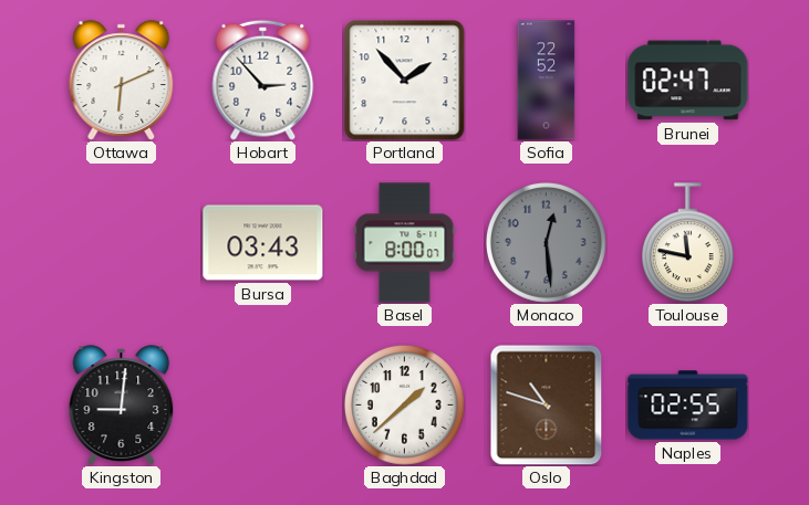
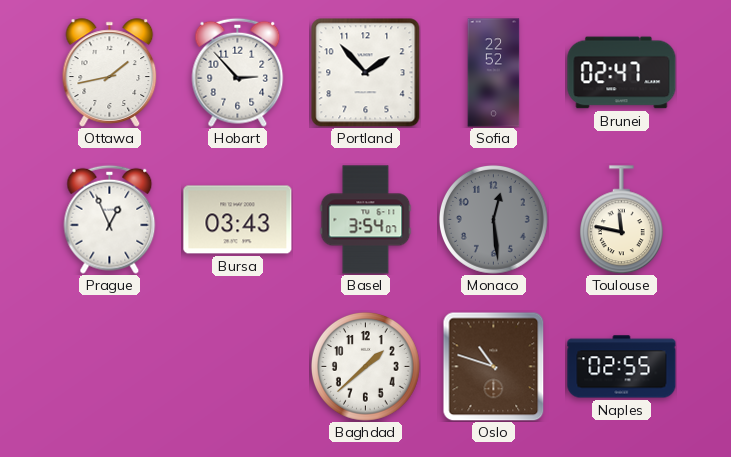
Ottawa: 6:11 -> 1:43 (110, 73)
Prague: none -> 12:56 (110, 219)
Basel: 8:00 -> 3:54 (366, 220)
Kingston: 9:01 -> none (122, 406)
